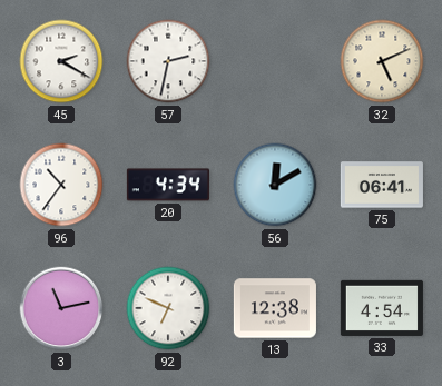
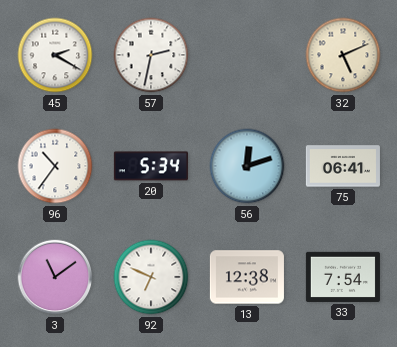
20: 4:34 -> 5:34 (151, 166)
56: 12:10 -> 12:12 (247, 166)
3: 11:13 -> 11:09 (55, 277)
33: 4:54 -> 7:54 (343, 277)
